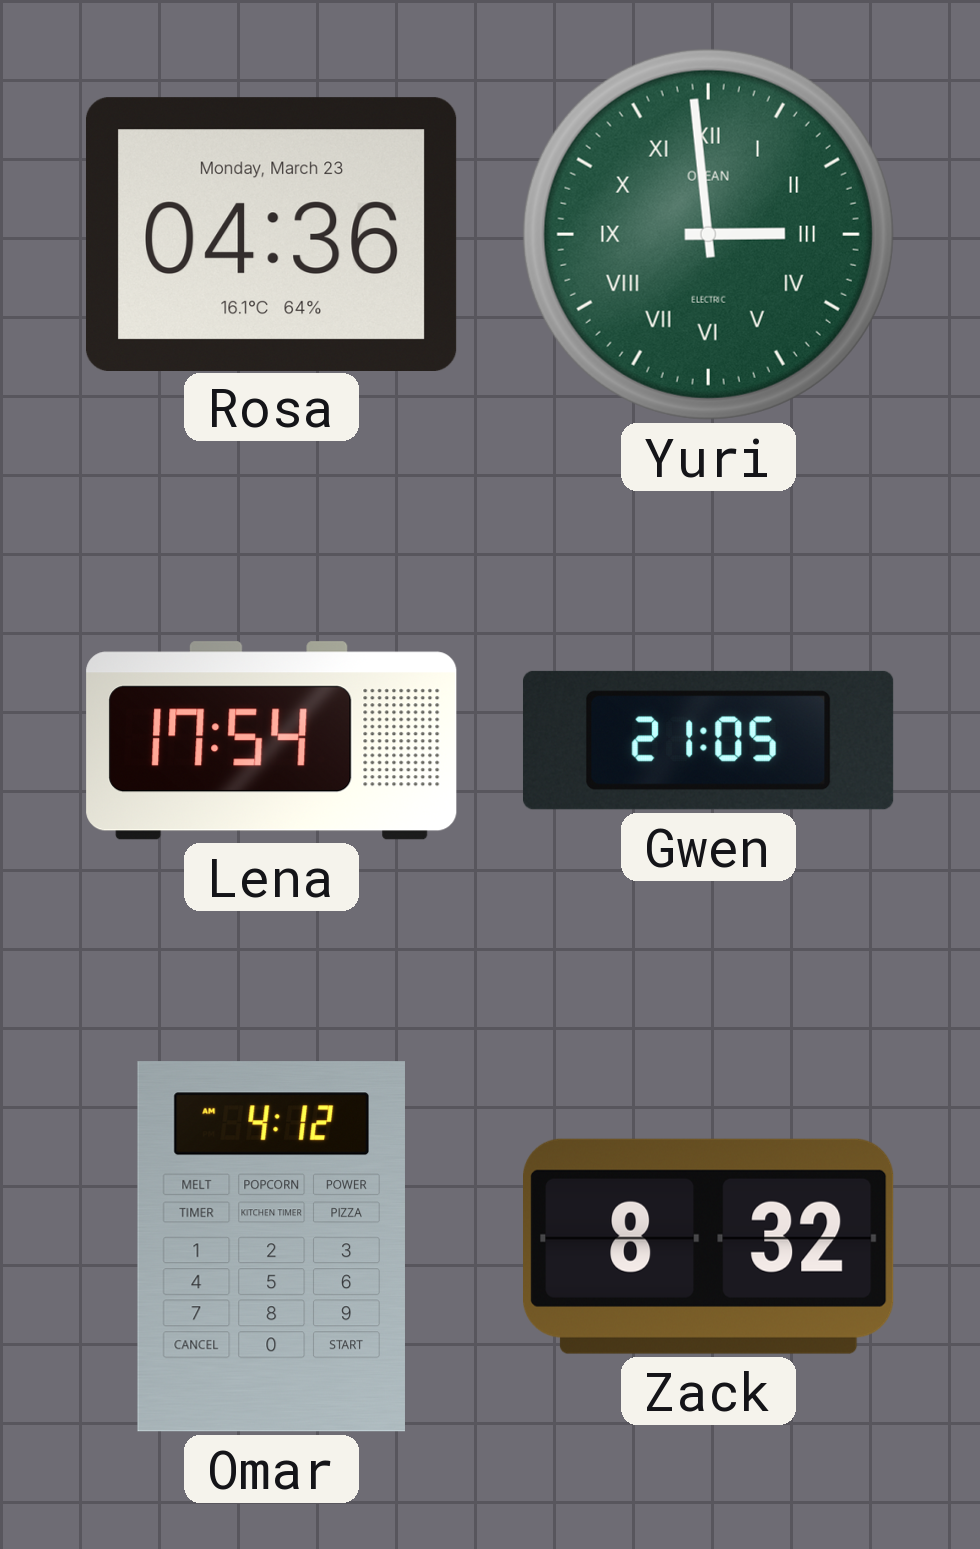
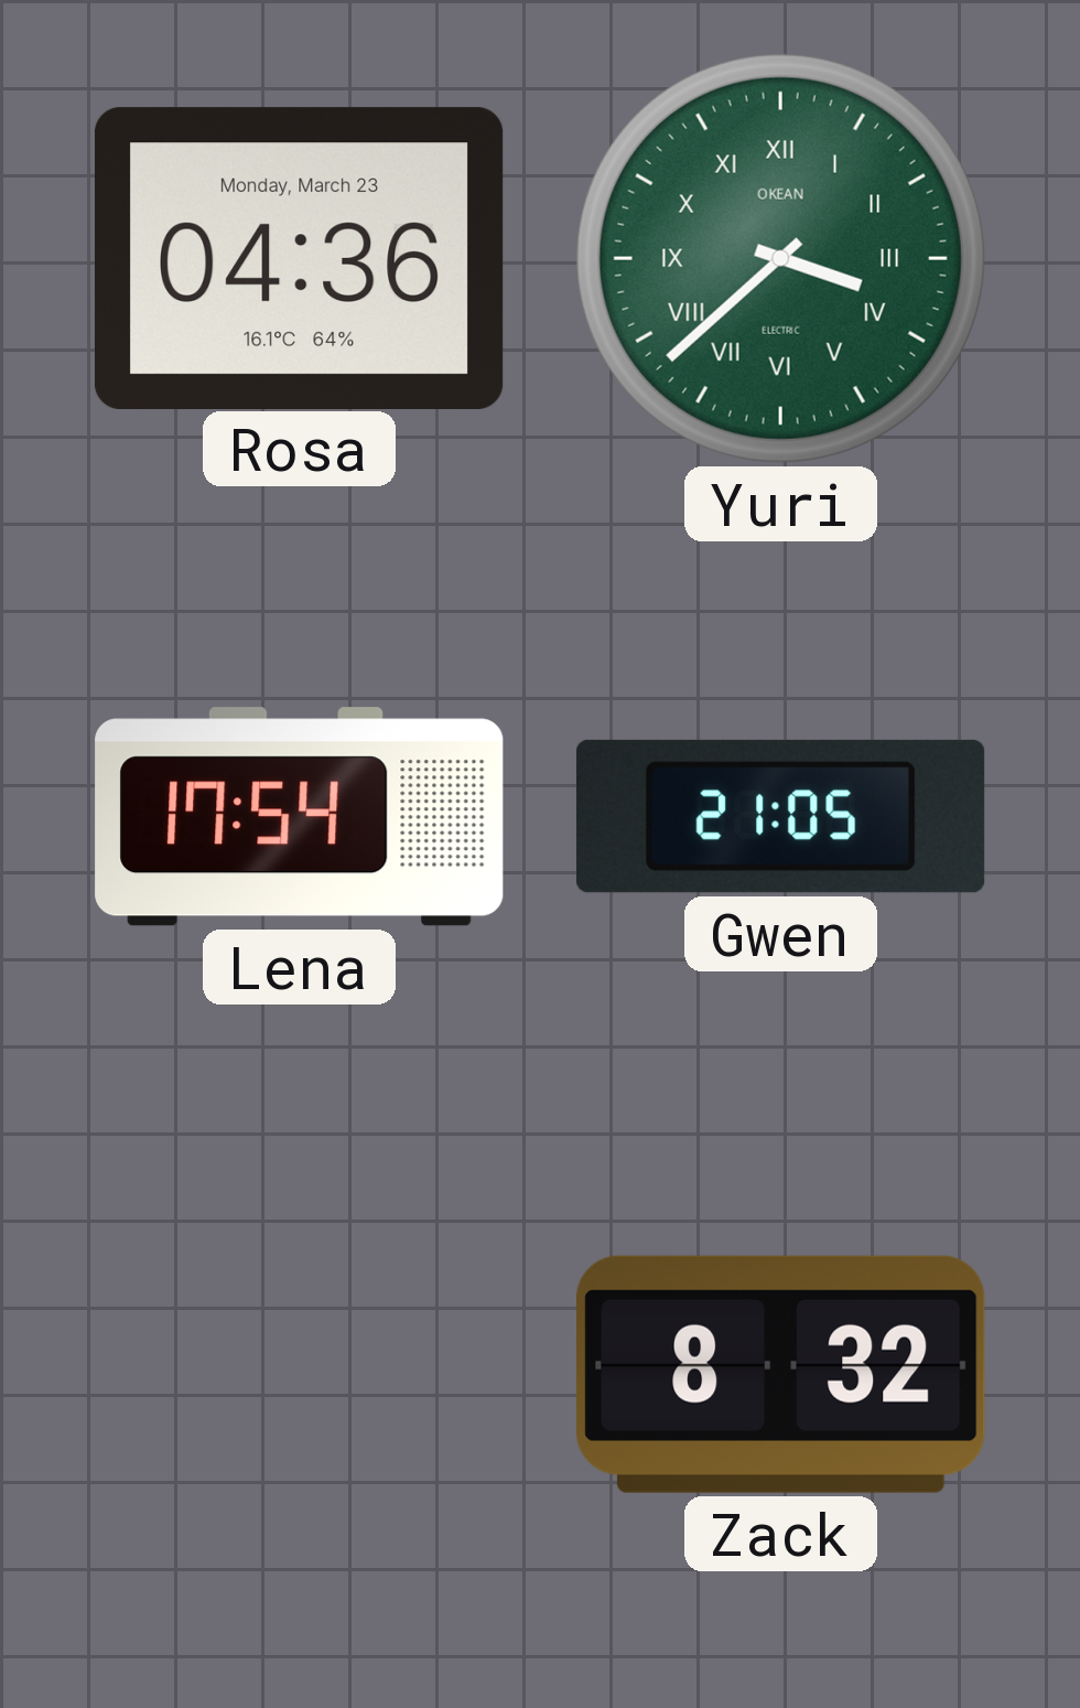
Yuri: 2:59 -> 3:38 (780, 258)
Omar: 4:12 -> none (271, 1247)
